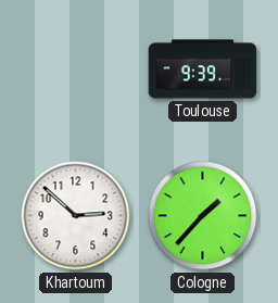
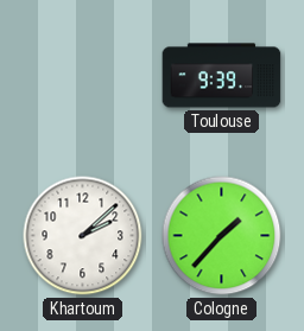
Khartoum: 2:52 -> 2:08 (83, 236)
